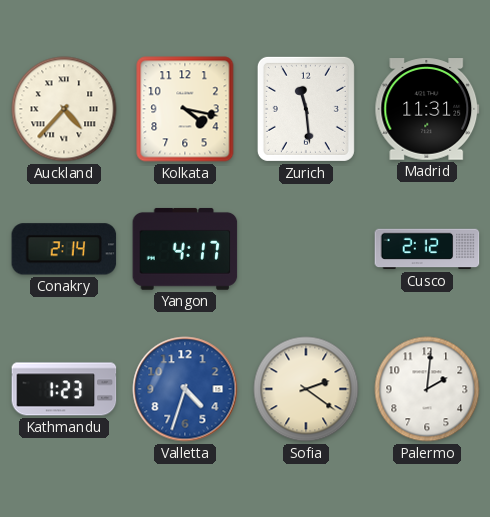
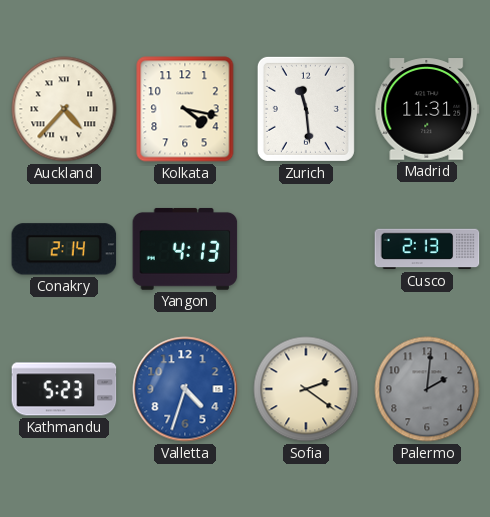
Yangon: 4:17 -> 4:13 (185, 249)
Cusco: 2:12 -> 2:13 (427, 249)
Kathmandu: 1:23 -> 5:23 (64, 389)
Palermo dial: white -> grey (427, 389)
